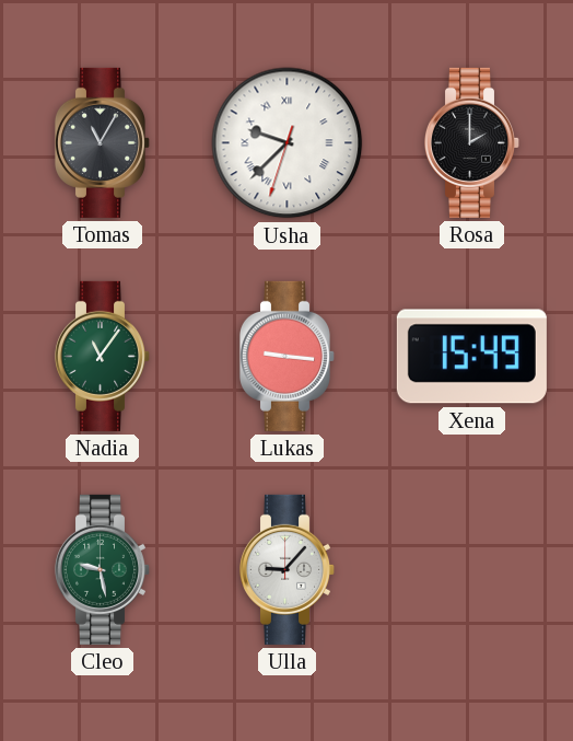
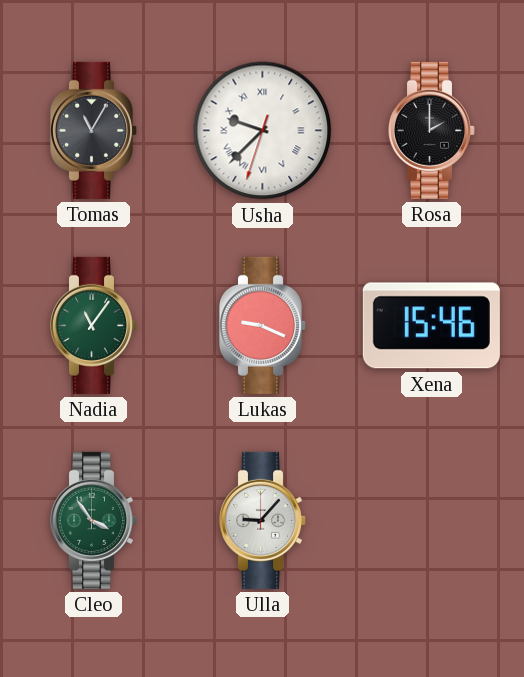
Lukas: 9:16 -> 9:19 (262, 325)
Xena: 15:49 -> 15:46 (431, 326)
Cleo: 9:28 -> 3:54 (93, 520)
